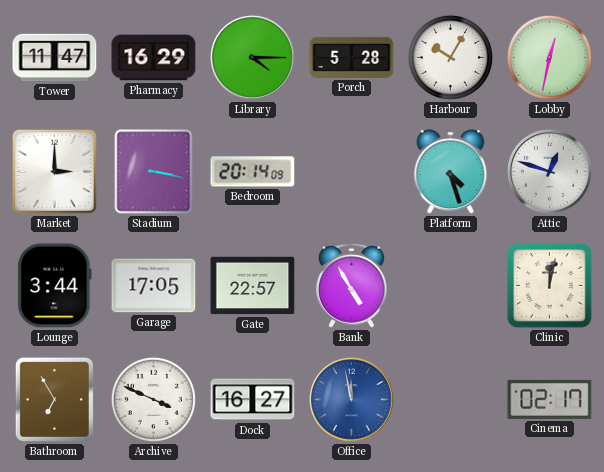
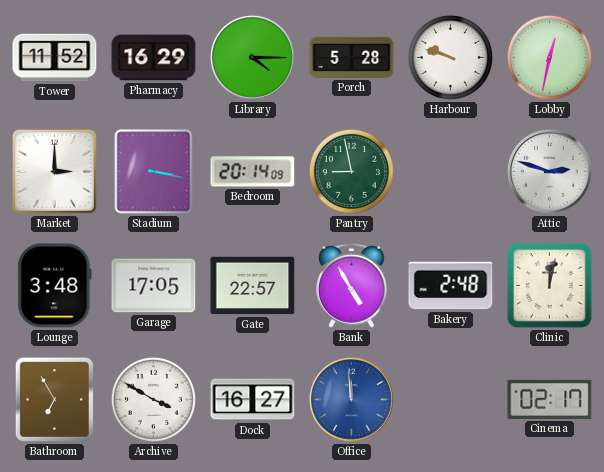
Tower: 11:47 -> 11:52 (55, 58)
Harbour: 10:05 -> 9:48 (450, 57)
Pantry: none -> 8:58 (351, 171)
Platform: 4:27 -> none (451, 172)
Attic: 12:48 -> 2:48 (549, 171)
Lounge: 3:44 -> 3:48 (55, 286)
Bakery: none -> 2:48 (451, 286)
Archive: 3:49 -> 3:50 (153, 399)
Office: 11:58 -> 11:59 (351, 399)
